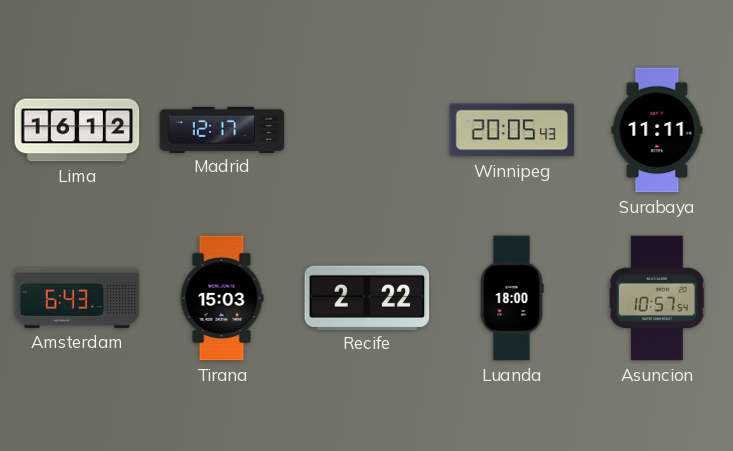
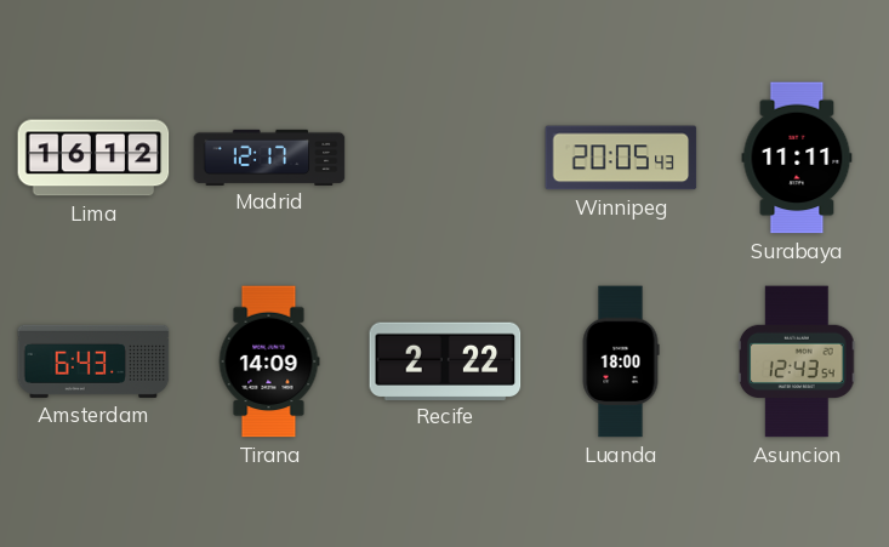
Tirana: 15:03 -> 14:09 (269, 361)
Asuncion: 10:57 -> 12:43 (798, 361)
